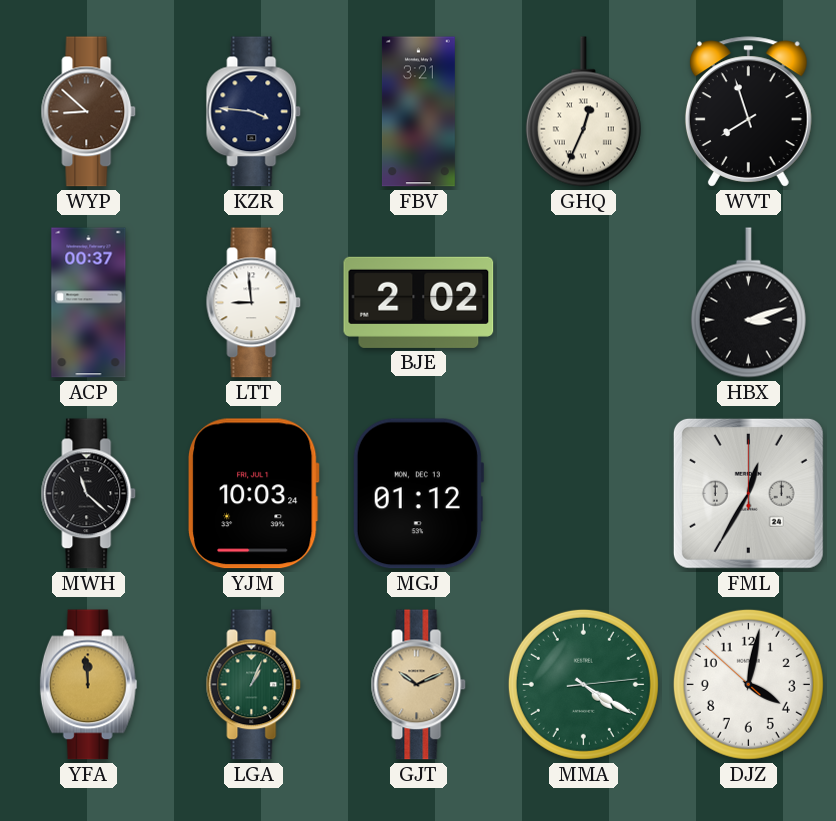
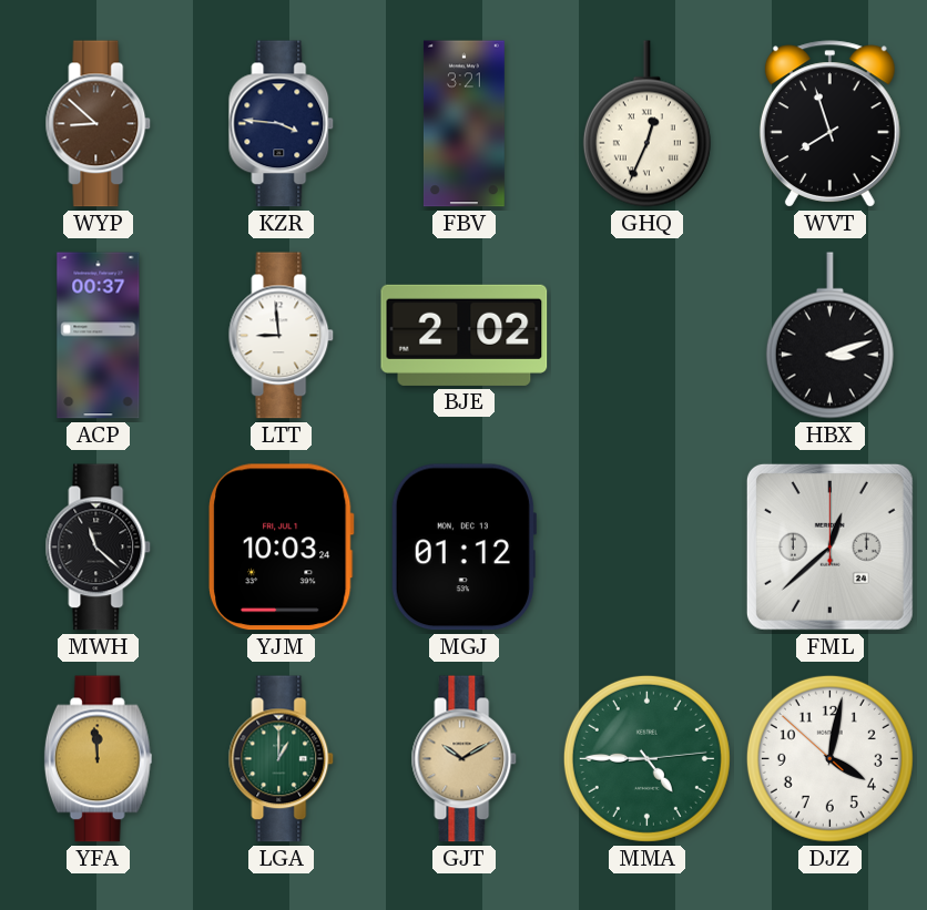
FML: 12:35 -> 12:38 (829, 546)
LGA: 1:04 -> 1:00 (282, 759)
GJT: 10:11 -> 10:10 (465, 759)
MMA: 4:20 -> 4:45 (646, 758)
